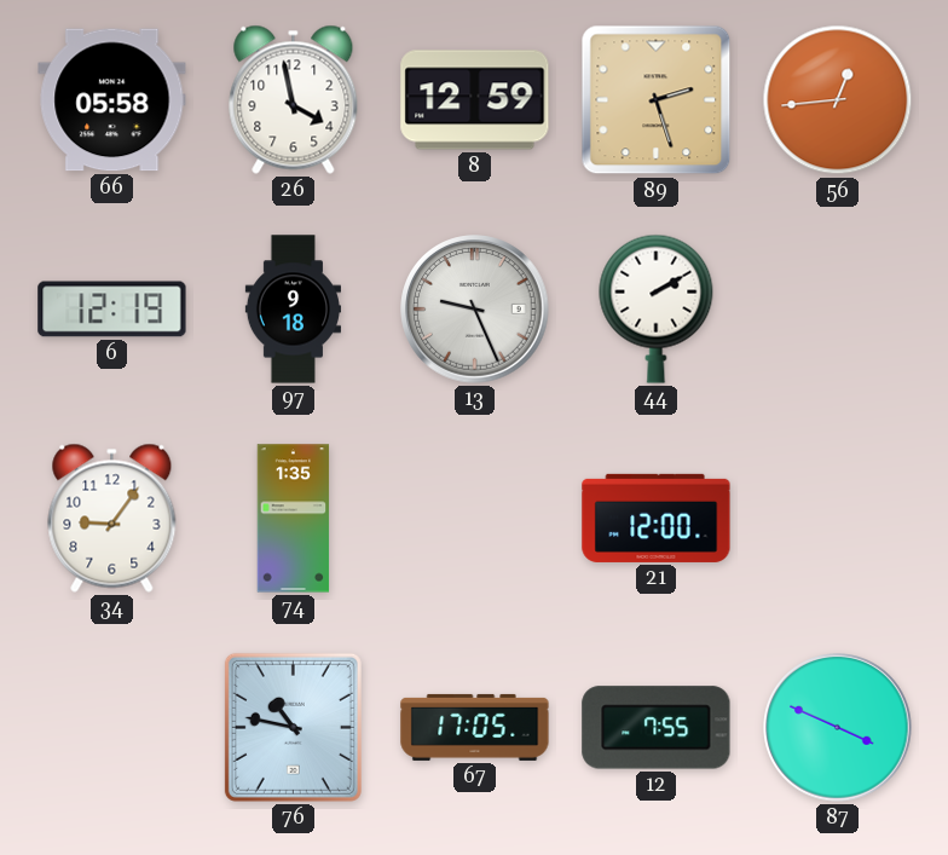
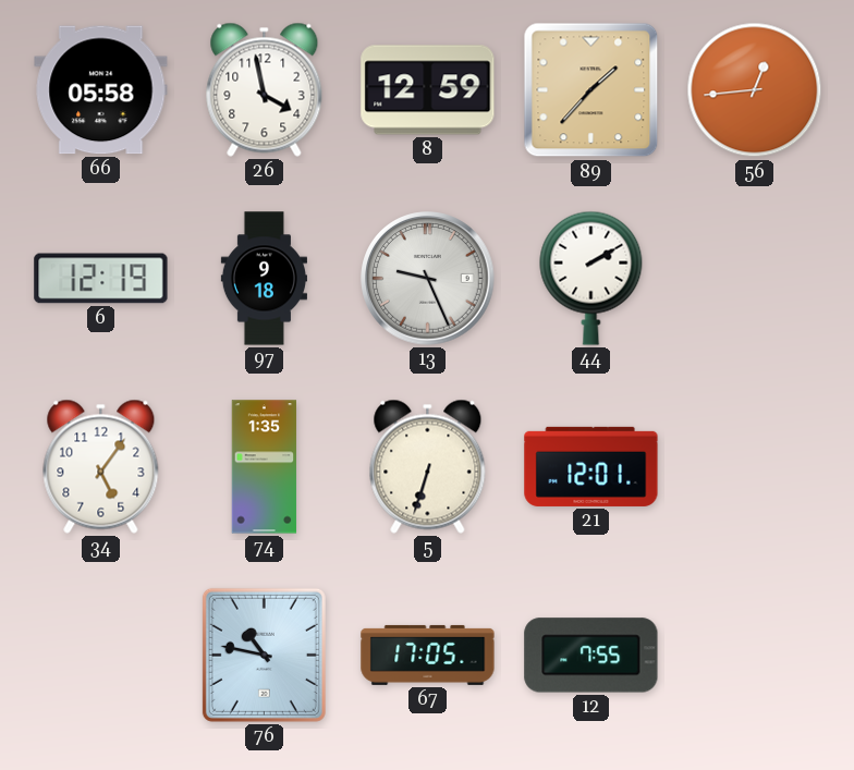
89: 2:27 -> 1:37 (591, 90)
34: 9:06 -> 5:06 (101, 466)
5: none -> 6:33 (428, 466)
21: 12:00 -> 12:01 (591, 466)
87: 3:49 -> none (838, 728)
